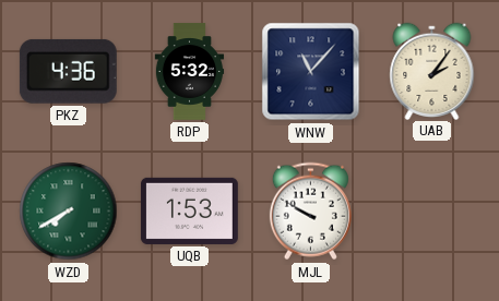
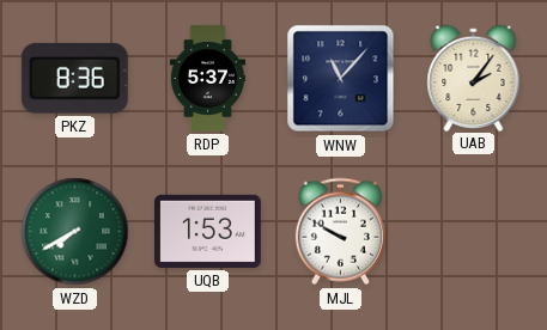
PKZ: 4:36 -> 8:36 (74, 78)
RDP: 5:32 -> 5:37 (208, 79)
